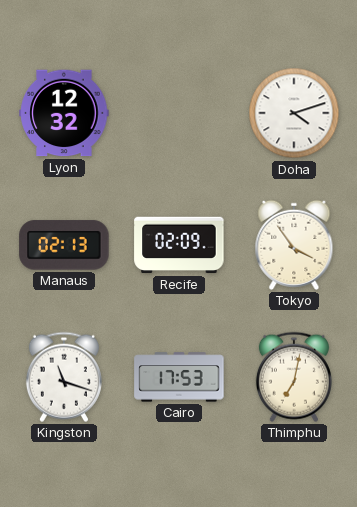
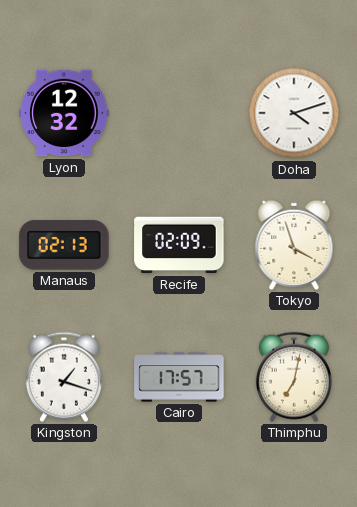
Tokyo: 3:54 -> 3:57 (294, 245)
Kingston: 11:18 -> 1:18 (64, 377)
Cairo: 17:53 -> 17:57 (179, 377)
